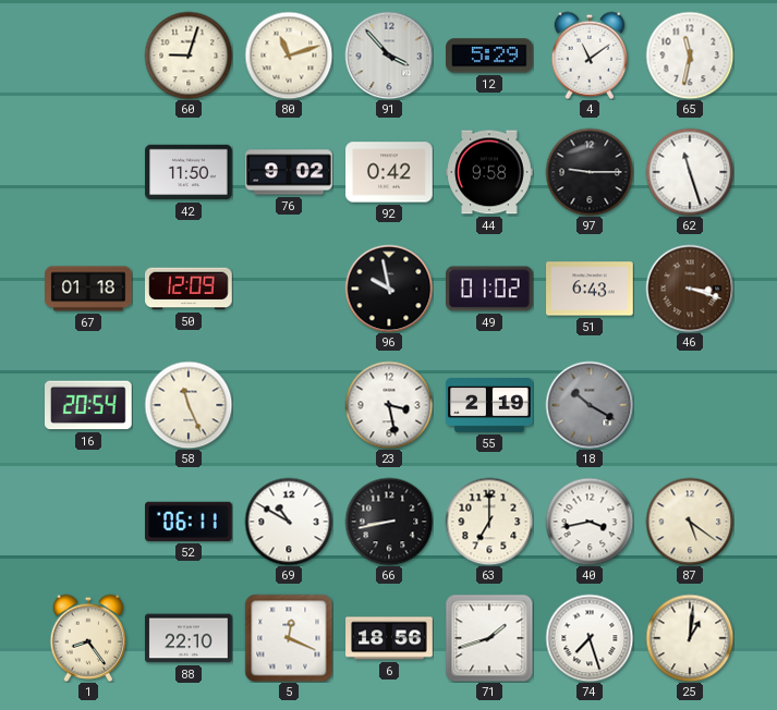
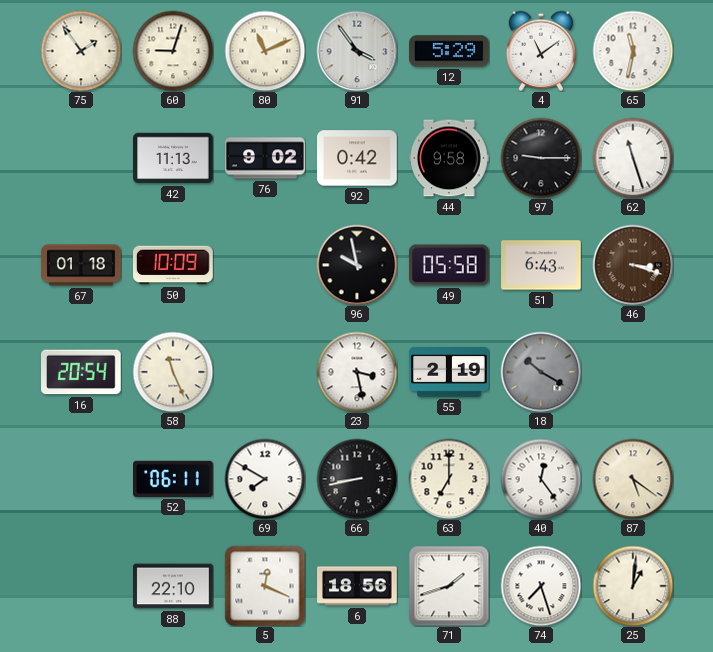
75: none -> 1:54 (81, 51)
80: 11:12 -> 11:11 (265, 51)
91: 3:53 -> 3:54 (357, 51)
42: 11:50 -> 11:13 (173, 158)
50: 12:09 -> 10:09 (174, 265)
49: 01:02 -> 05:58 (450, 265)
69: 10:50 -> 7:50 (265, 479)
40: 3:43 -> 12:24 (541, 479)
1: 8:24 -> none (88, 638)
